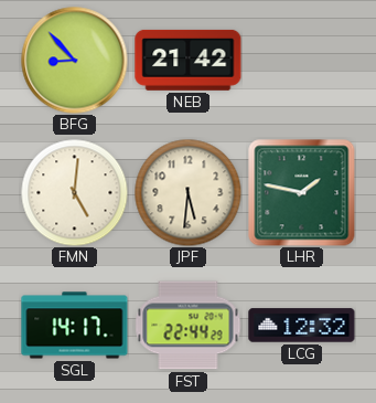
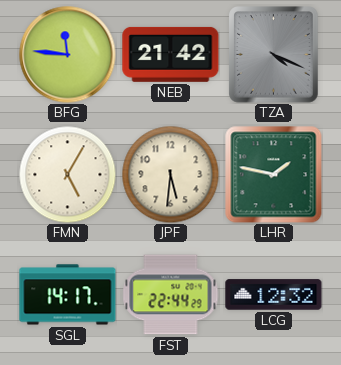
BFG: 8:53 -> 11:46 (68, 55)
TZA: none -> 4:19 (274, 55)
FMN: 5:01 -> 5:05 (67, 174)
